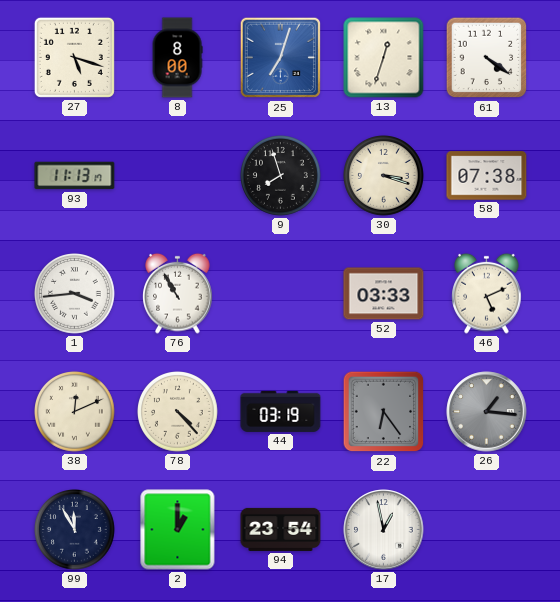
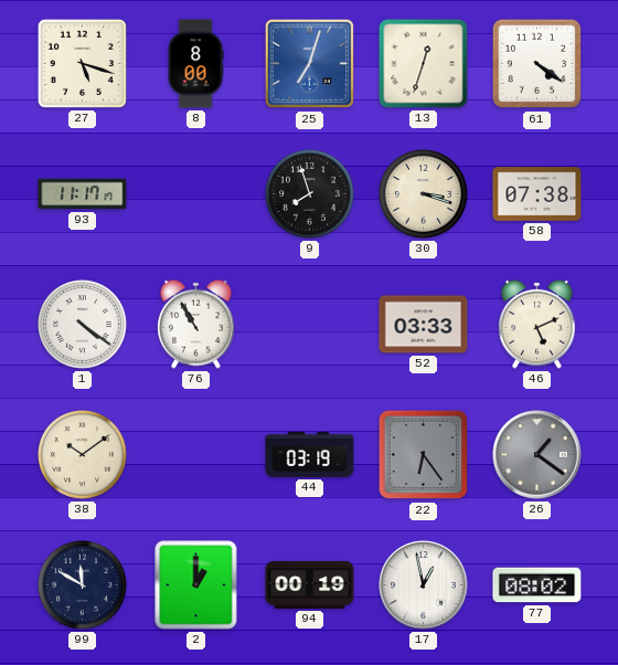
93: 11:13 -> 11:17 (83, 194)
1: 3:44 -> 4:21 (83, 325)
38: 12:11 -> 10:09 (83, 455)
78: 4:23 -> none (178, 412)
26: 1:16 -> 1:21 (537, 455)
99: 11:55 -> 11:50 (83, 585)
94: 23:54 -> 00:19 (310, 584)
77: none -> 08:02 (537, 585)
